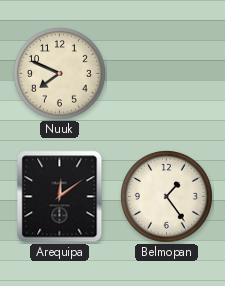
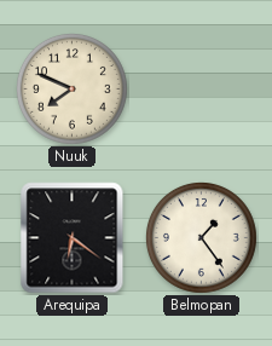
Arequipa: 12:09 -> 6:21 (73, 238)
